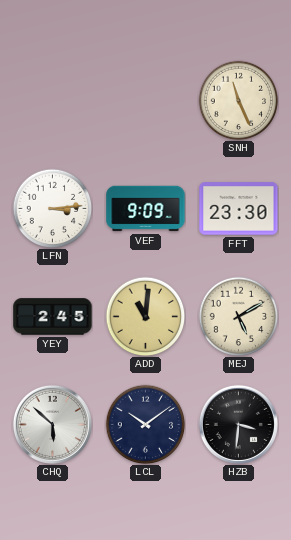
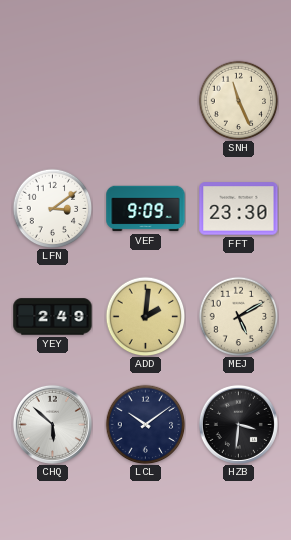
LFN: 3:14 -> 3:09 (52, 208)
YEY: 2:45 -> 2:49 (53, 317)
ADD: 11:01 -> 2:01 (145, 316)
